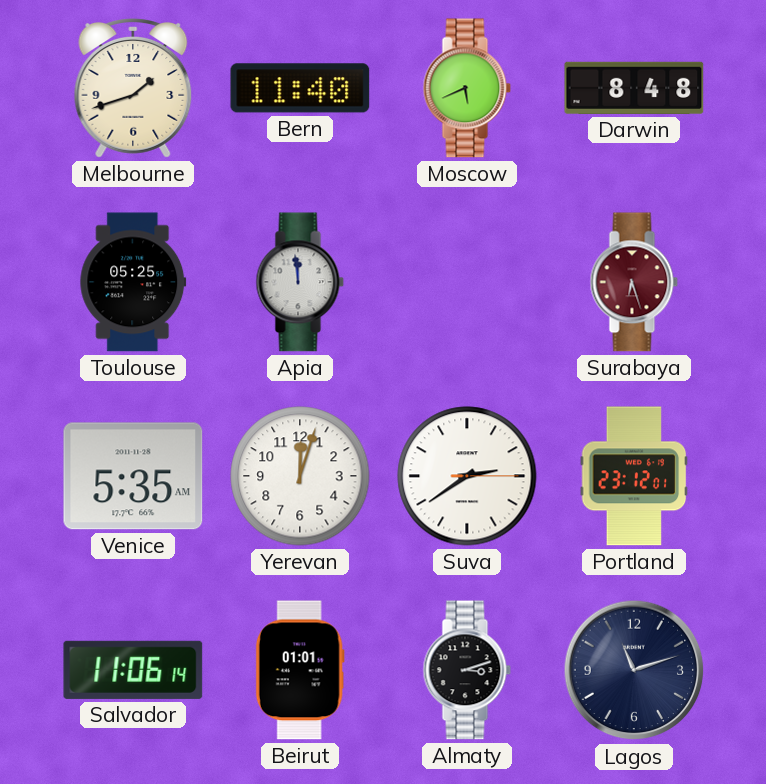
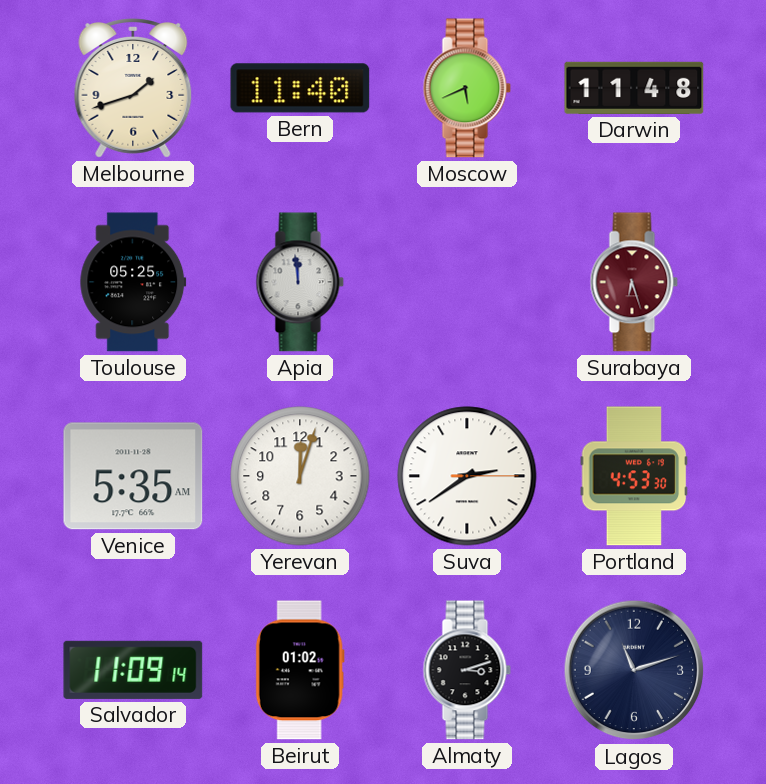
Darwin: 8:48 -> 11:48 (634, 88)
Portland: 23:12 -> 4:53 (634, 476)
Salvador: 11:06 -> 11:09 (133, 670)
Beirut: 01:01 -> 01:02 (300, 670)
